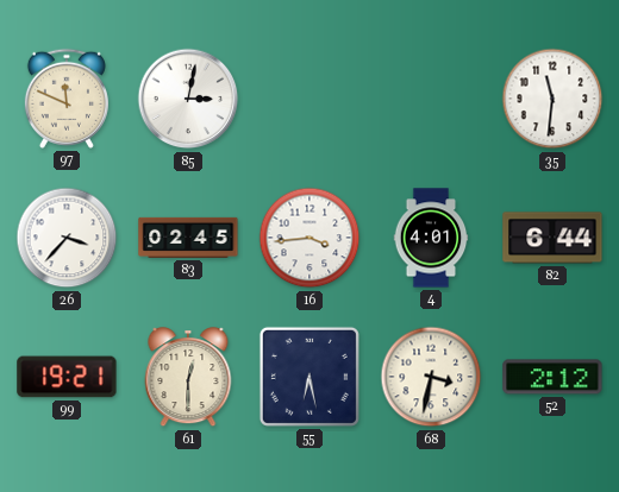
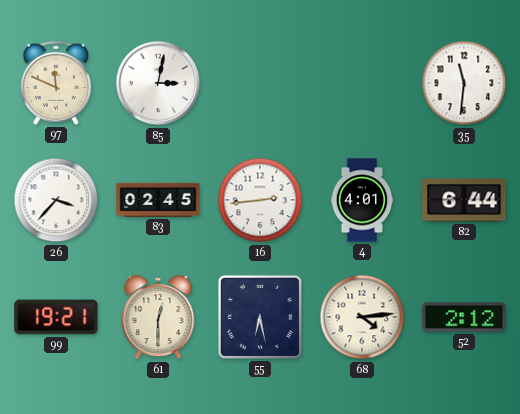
16: 3:44 -> 2:44 (260, 200)
68: 3:32 -> 4:14 (362, 317)
